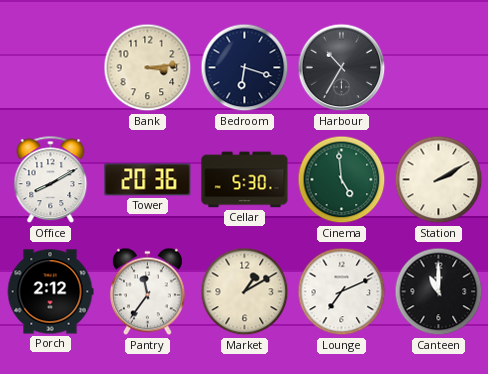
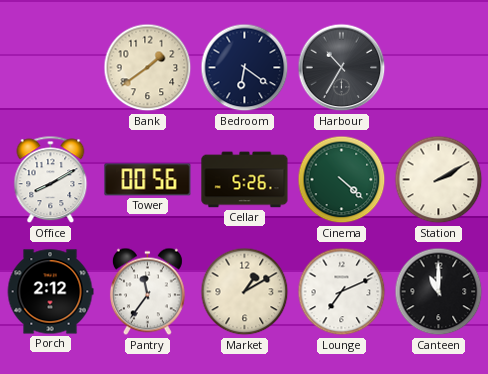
Bank: 3:14 -> 1:39 (148, 68)
Bedroom: 6:18 -> 6:21 (245, 68)
Tower: 20:36 -> 00:56 (148, 180)
Cellar: 5:30 -> 5:26 (245, 180)
Cinema: 4:59 -> 4:22 (342, 180)
